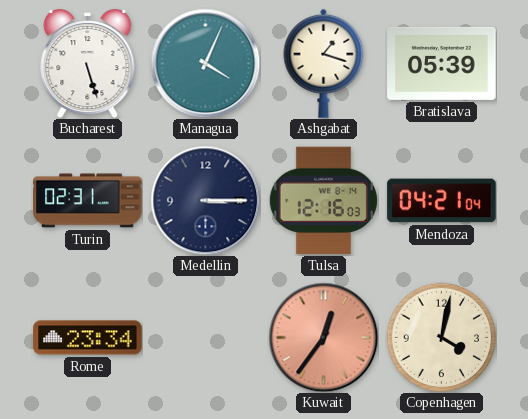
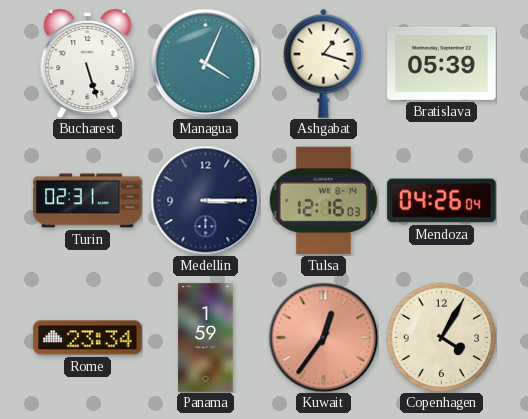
Mendoza: 04:21 -> 04:26 (442, 201)
Panama: none -> 1:59 (206, 338)
Copenhagen: 4:02 -> 4:05 (441, 337)
